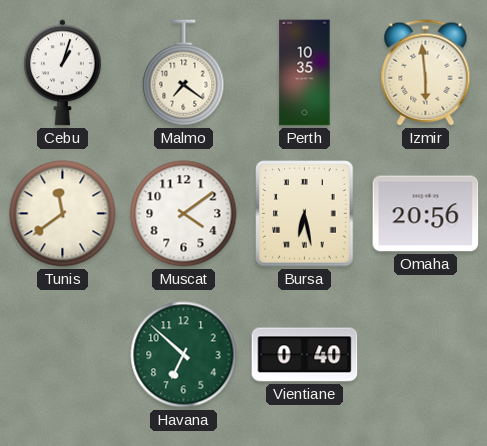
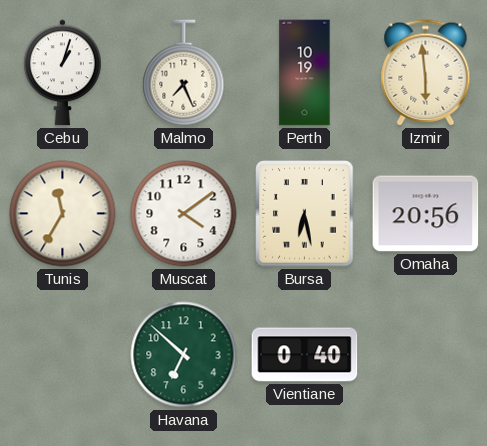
Malmo: 7:21 -> 7:26 (184, 73)
Perth: 10:35 -> 10:19 (305, 73)
Tunis: 11:39 -> 11:35 (63, 214)
